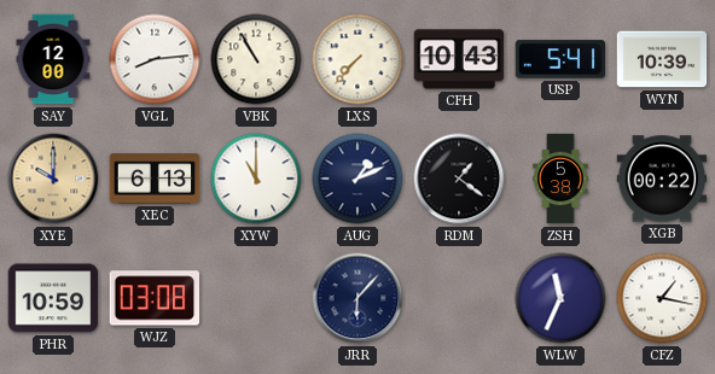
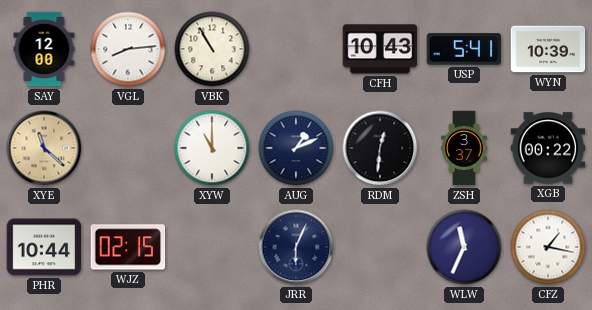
LXS: 7:37 -> none (357, 59)
XYE: 10:00 -> 11:22 (44, 148)
XEC: 6:13 -> none (155, 179)
RDM: 1:21 -> 12:31 (380, 148)
ZSH: 5:38 -> 3:37 (464, 148)
PHR: 10:59 -> 10:44 (44, 247)
WJZ: 03:08 -> 02:15 (128, 247)
JRR: 6:07 -> 6:04 (296, 247)
